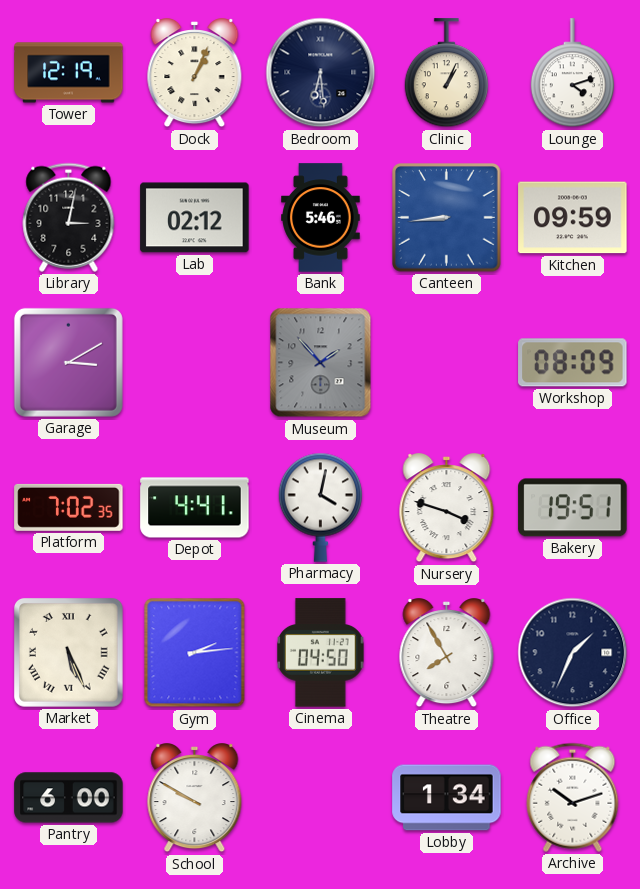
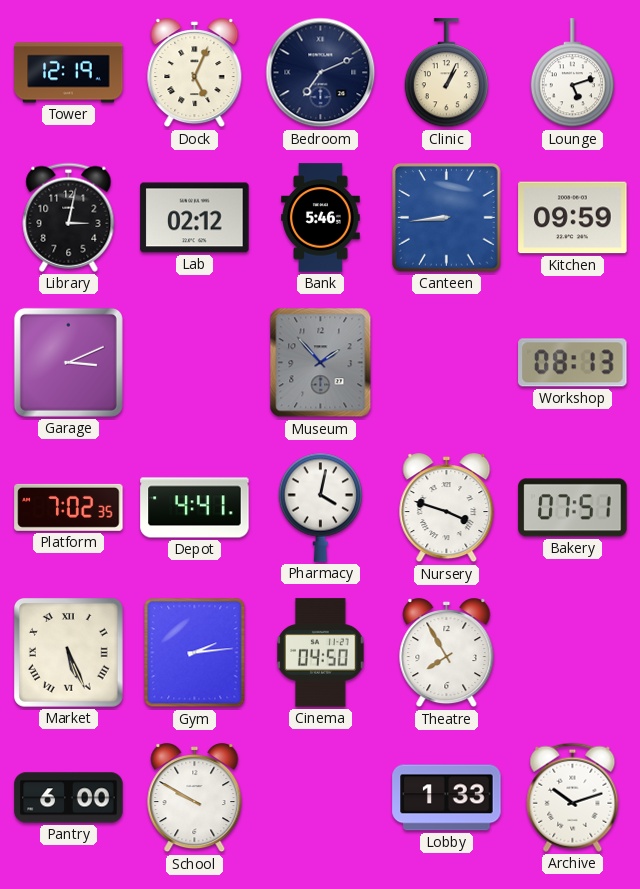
Dock: 1:04 -> 5:04 (195, 73)
Bedroom: 6:29 -> 7:11 (321, 73)
Lounge: 4:12 -> 5:12 (572, 73)
Garage: 3:10 -> 3:11 (68, 362)
Workshop: 08:09 -> 08:13 (573, 363)
Bakery: 19:51 -> 07:51 (573, 508)
Office: 1:34 -> none (573, 653)
Lobby: 1:34 -> 1:33 (447, 798)
